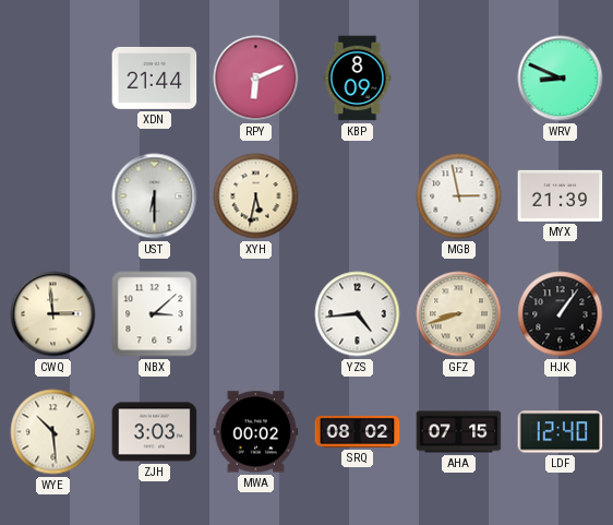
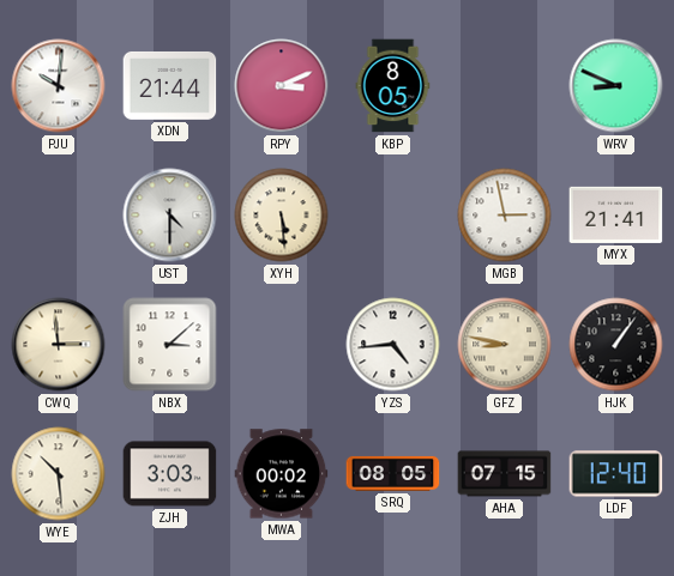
PJU: none -> 10:01 (59, 86)
RPY: 6:11 -> 3:11 (282, 86)
KBP: 8:09 -> 8:05 (393, 86)
UST: 6:30 -> 4:30 (170, 216)
XYH: 5:32 -> 5:29 (282, 216)
MYX: 21:39 -> 21:41 (616, 214)
GFZ: 8:42 -> 8:47 (505, 345)
SRQ: 08:02 -> 08:05 (393, 473)
